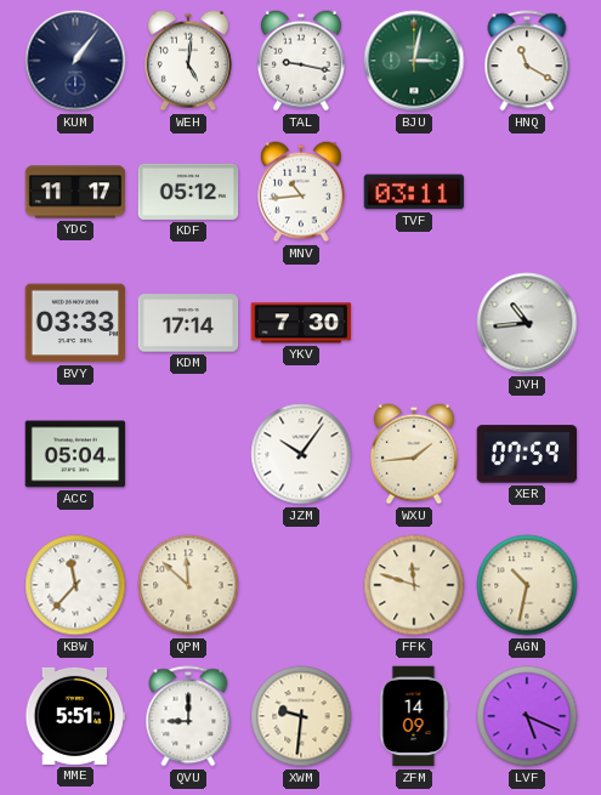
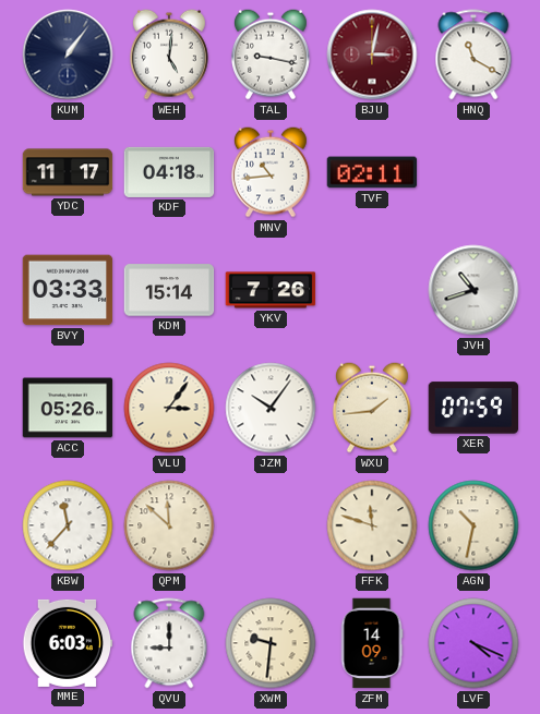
BJU dial: green -> burgundy (372, 55)
KDF: 05:12 -> 04:18 (169, 172)
TVF: 03:11 -> 02:11 (372, 172)
KDM: 17:14 -> 15:14 (169, 290)
YKV: 7:30 -> 7:26 (271, 290)
JVH: 10:44 -> 10:42 (473, 290)
ACC: 05:04 -> 05:26 (68, 408)
VLU: none -> 3:06 (169, 408)
MME: 5:51 -> 6:03 (68, 643)
LVF: 5:19 -> 4:19 (473, 643)
